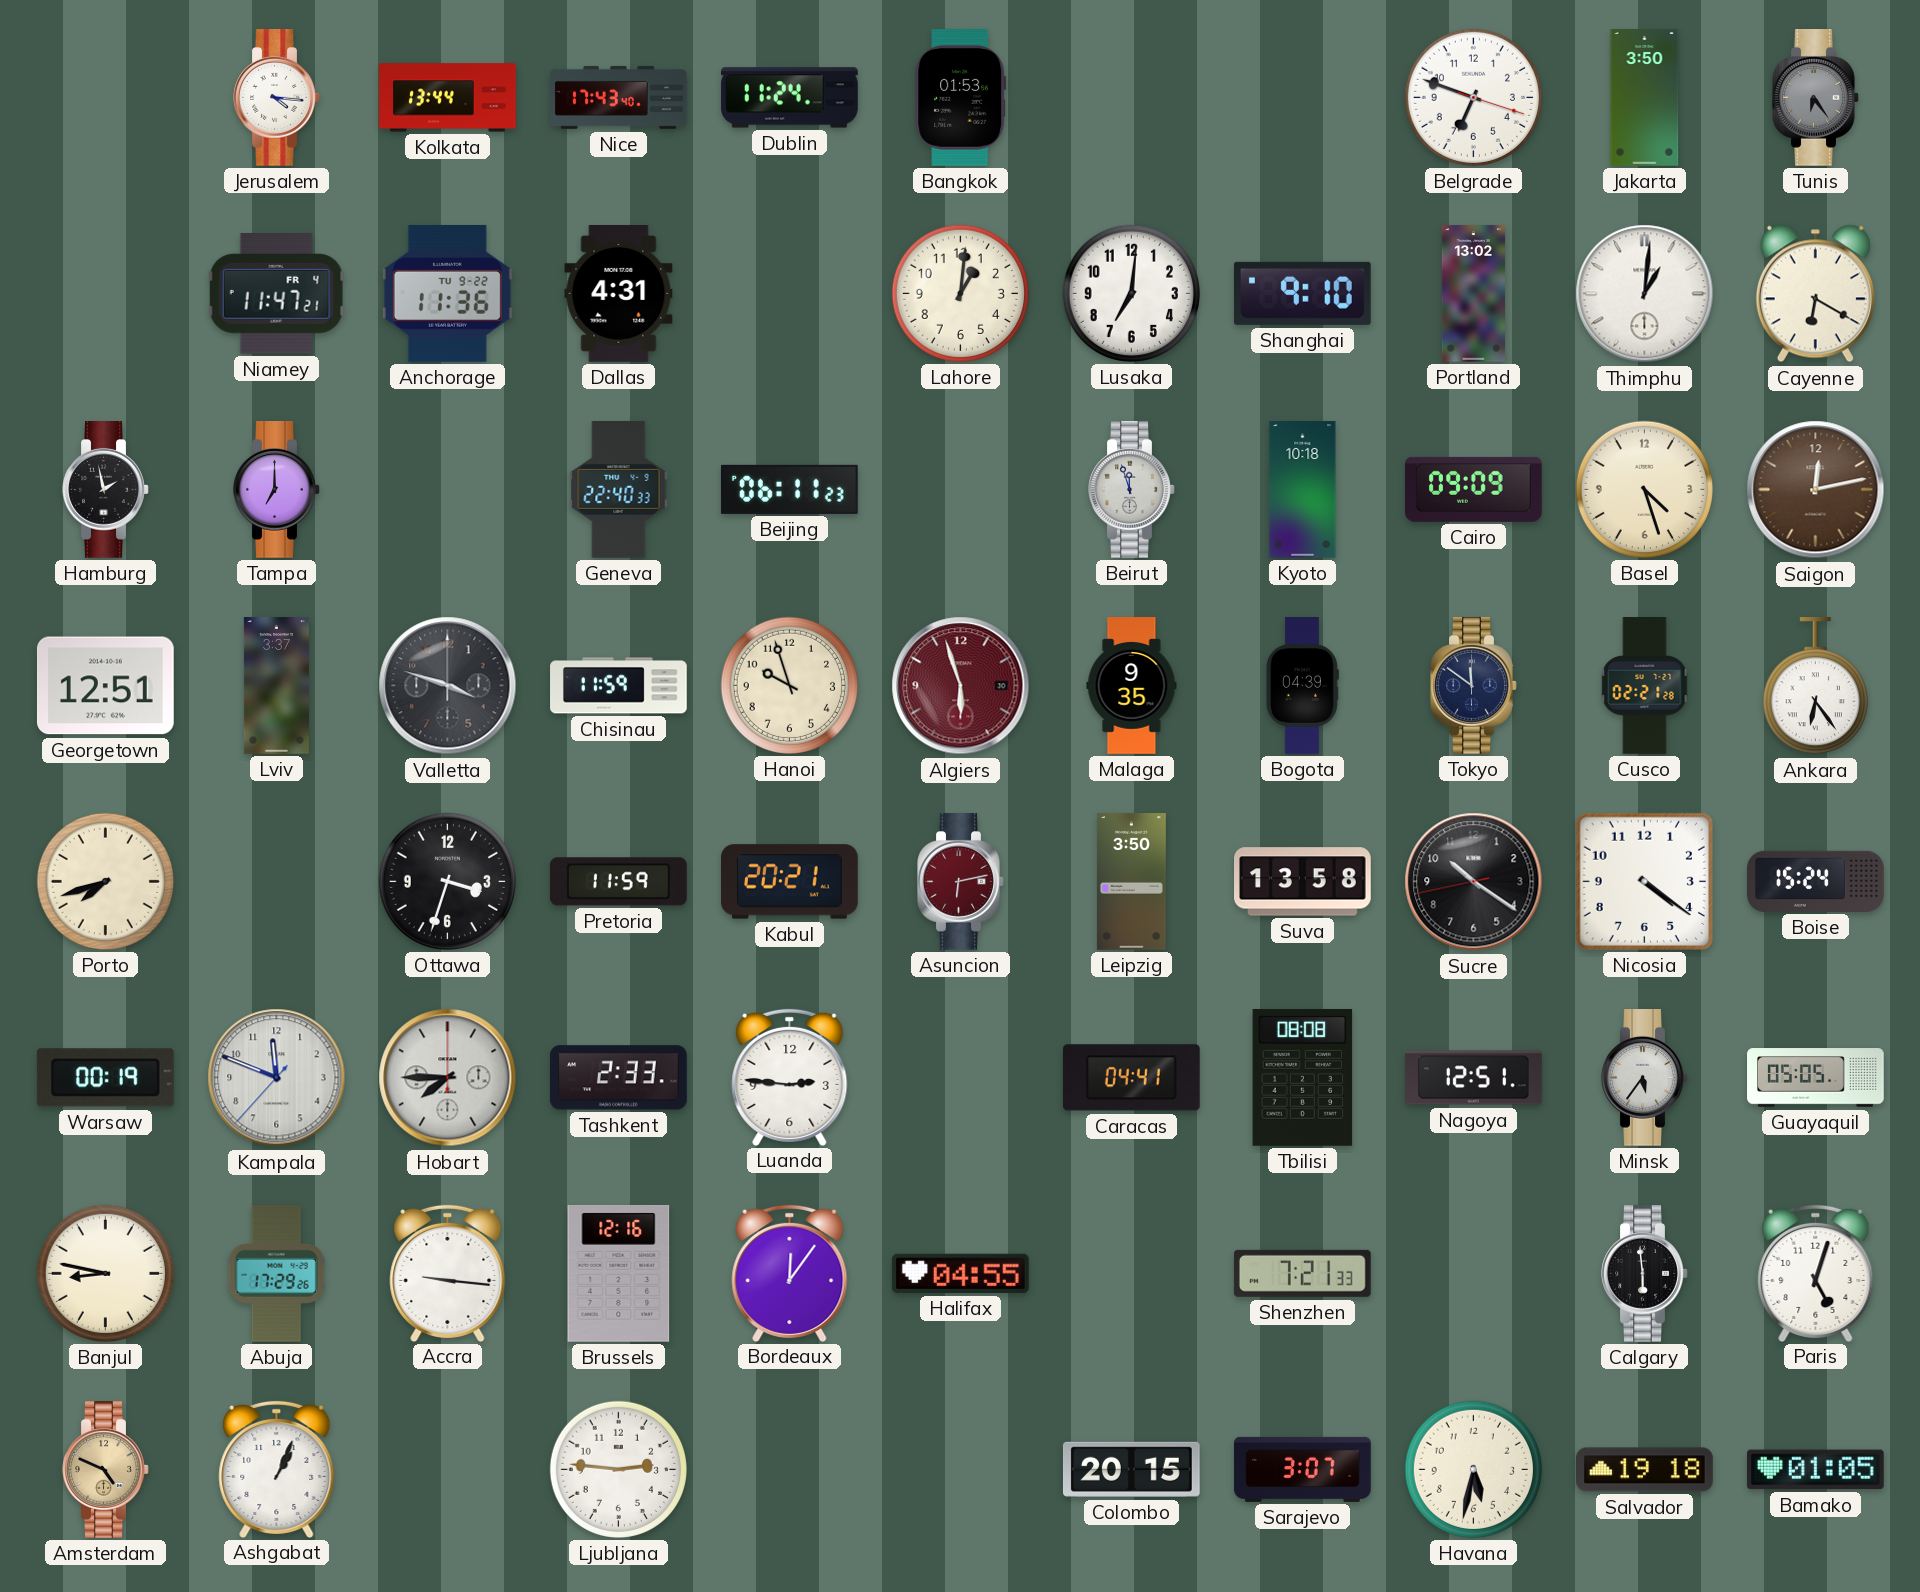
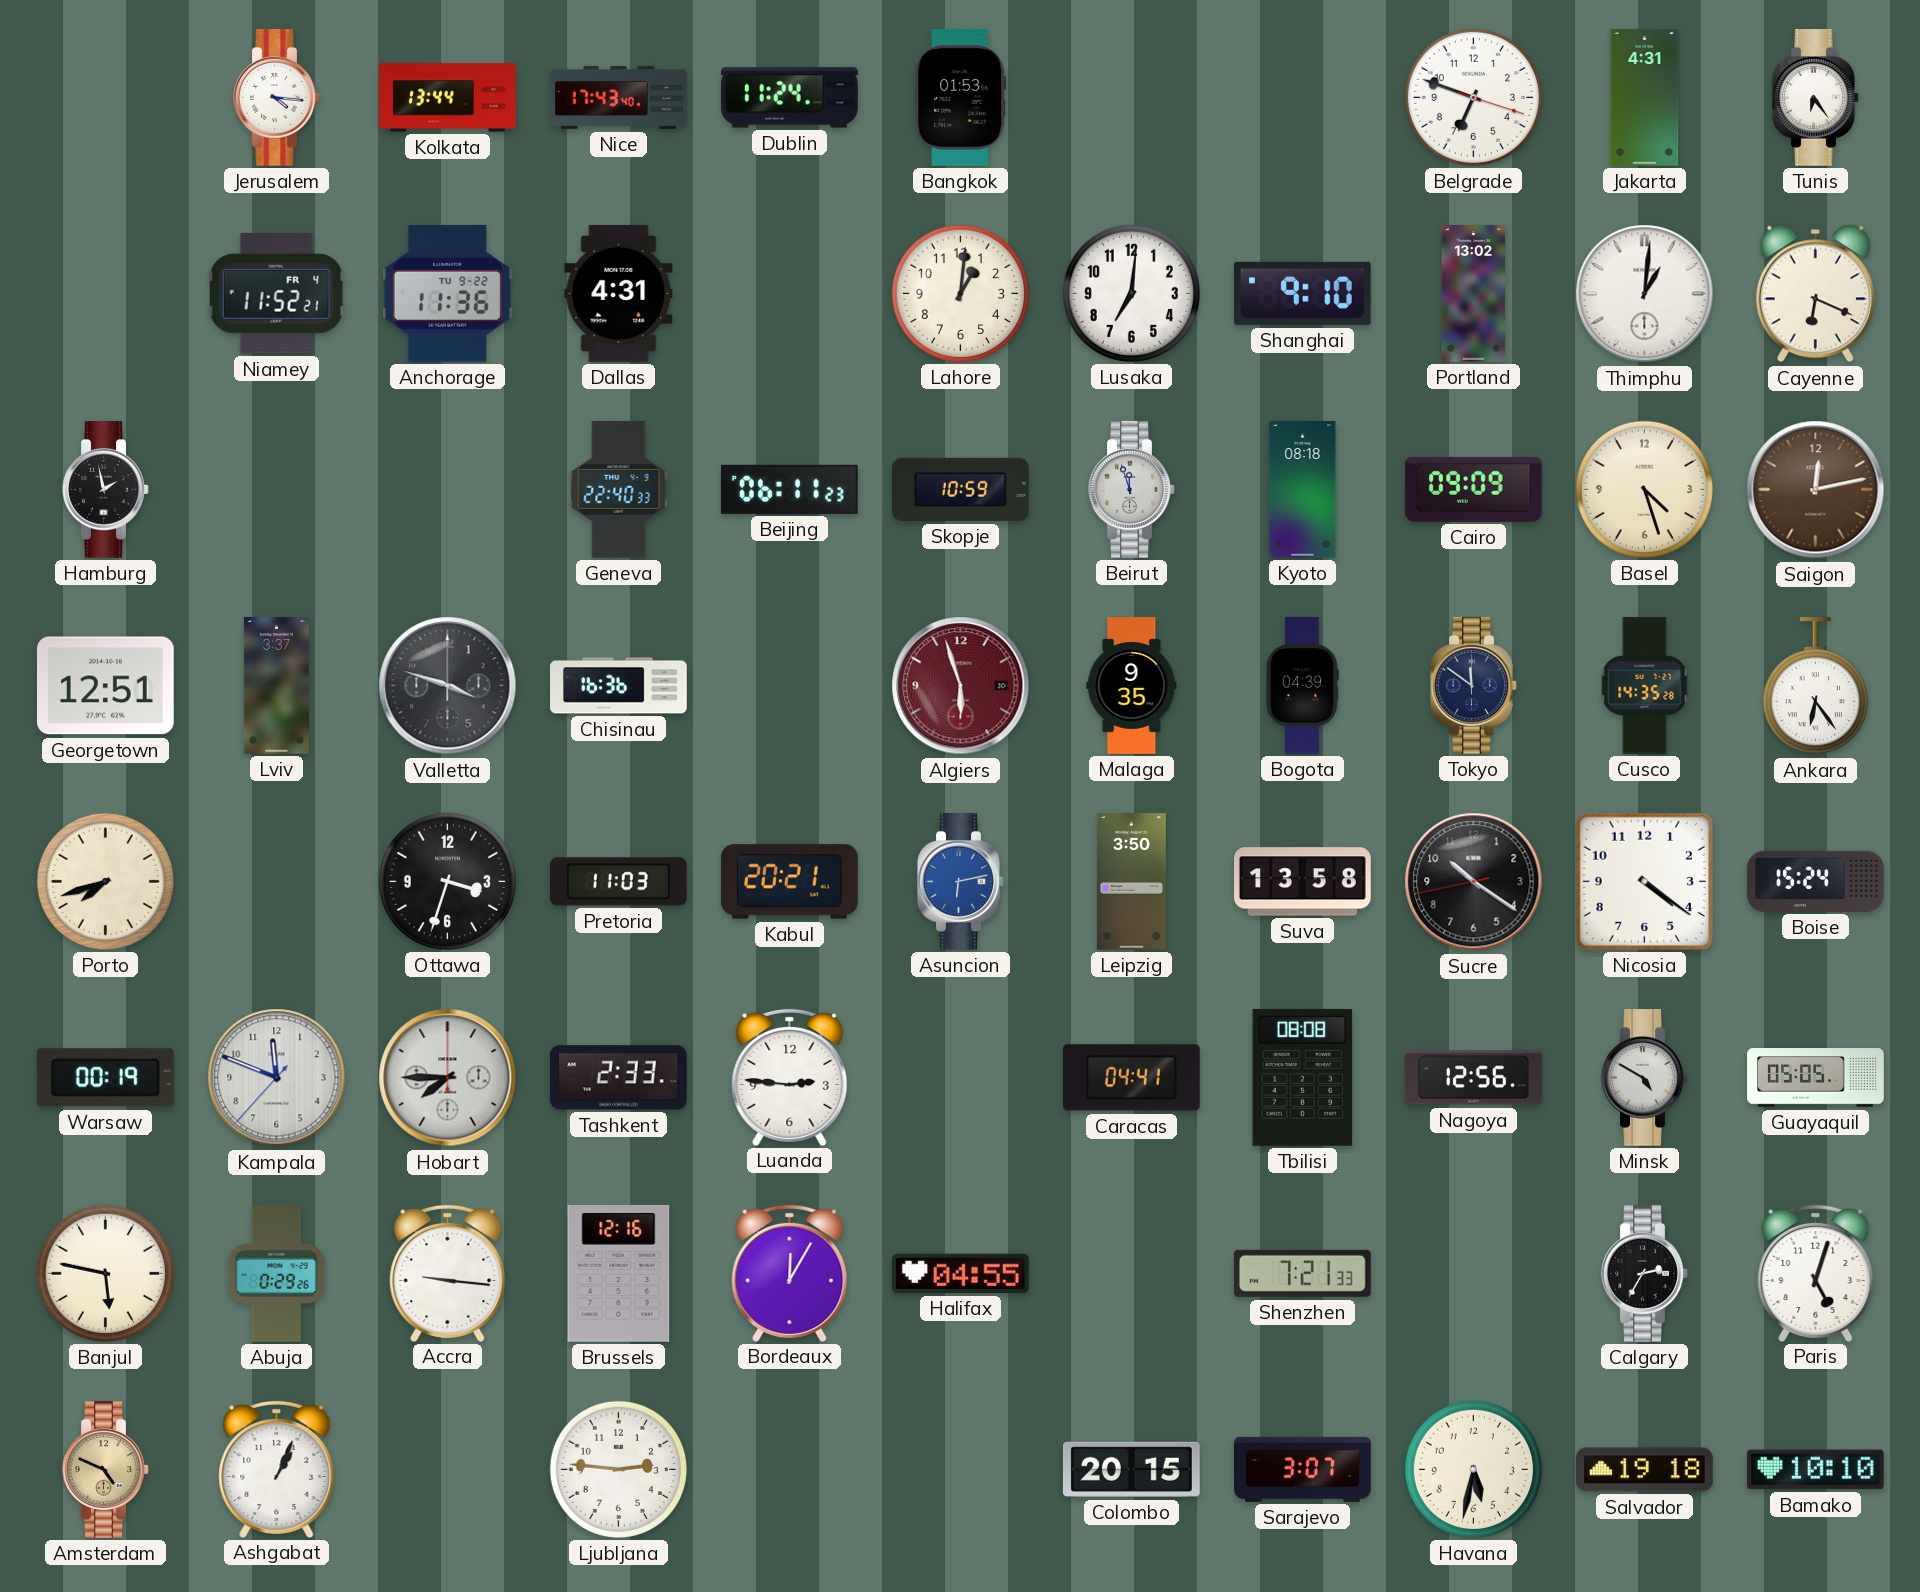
Jakarta: 3:50 -> 4:31 (1645, 98)
Tunis dial: grey -> white (1816, 98)
Niamey: 11:47 -> 11:52 (277, 294)
Cayenne: 6:20 -> 6:19 (1815, 294)
Tampa: 7:00 -> none (277, 490)
Skopje: none -> 10:59 (961, 489)
Kyoto: 10:18 -> 08:18 (1303, 490)
Chisinau: 11:59 -> 16:36 (619, 686)
Hanoi: 9:57 -> none (789, 685)
Cusco: 02:21 -> 14:35 (1645, 686)
Pretoria: 11:59 -> 11:03 (619, 882)
Asuncion dial: burgundy -> blue (961, 882)
Nagoya: 12:51 -> 12:56 (1474, 1078)
Minsk: 5:36 -> 4:50 (1645, 1078)
Banjul: 8:47 -> 5:47 (105, 1273)
Abuja: 17:29 -> 0:29 (276, 1274)
Bordeaux: 12:06 -> 12:05 (790, 1273)
Calgary: 5:59 -> 2:35 (1645, 1274)
Bamako: 01:05 -> 10:10 (1815, 1470)
